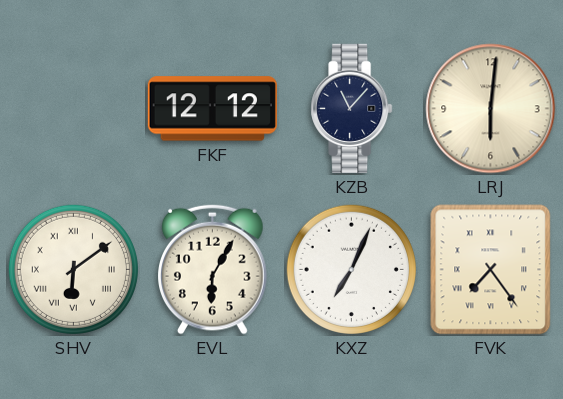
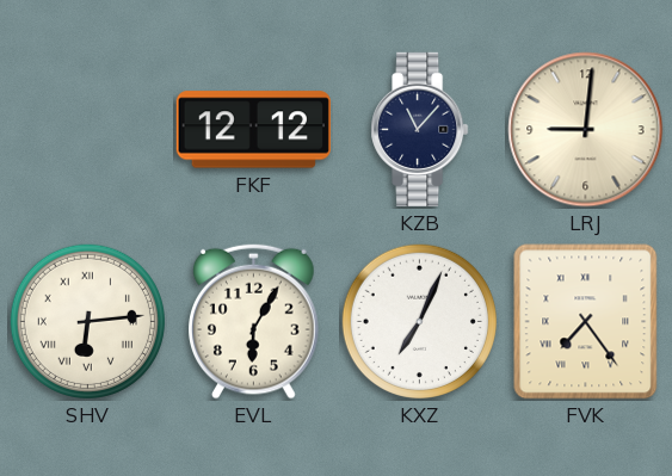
LRJ: 6:01 -> 9:01 (586, 130)
SHV: 6:09 -> 6:14 (87, 321)
